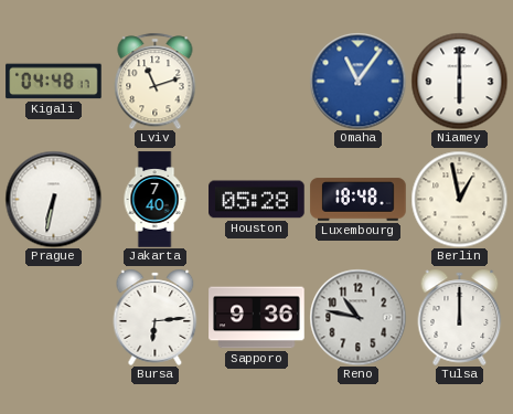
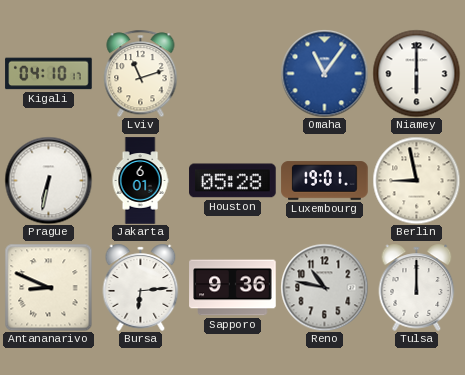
Kigali: 04:48 -> 04:10 (49, 74)
Jakarta: 7:40 -> 6:01 (140, 181)
Luxembourg: 18:48 -> 19:01 (325, 181)
Berlin: 12:58 -> 8:58 (416, 180)
Antananarivo: none -> 8:49 (48, 287)
